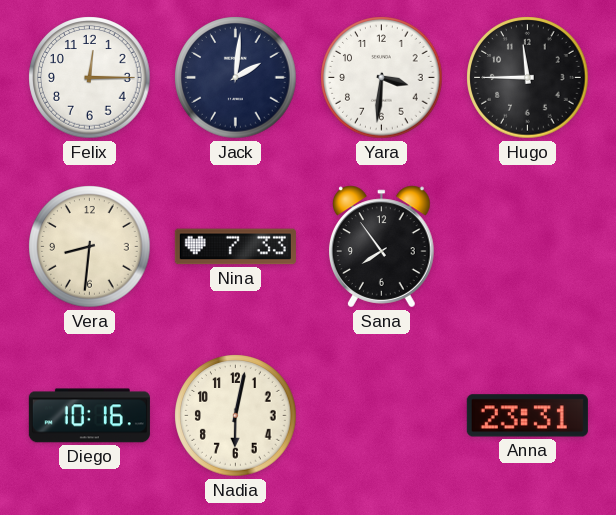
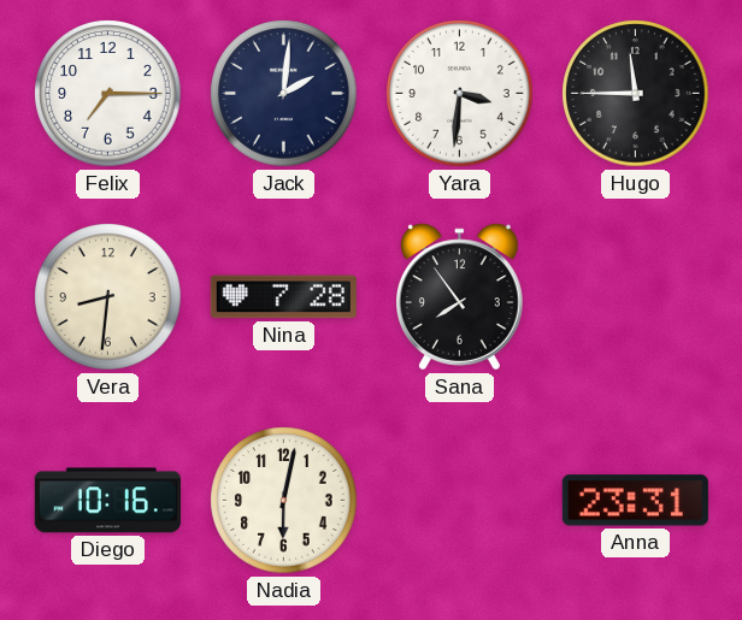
Felix: 12:15 -> 7:15 (108, 94)
Nina: 7:33 -> 7:28 (283, 297)
